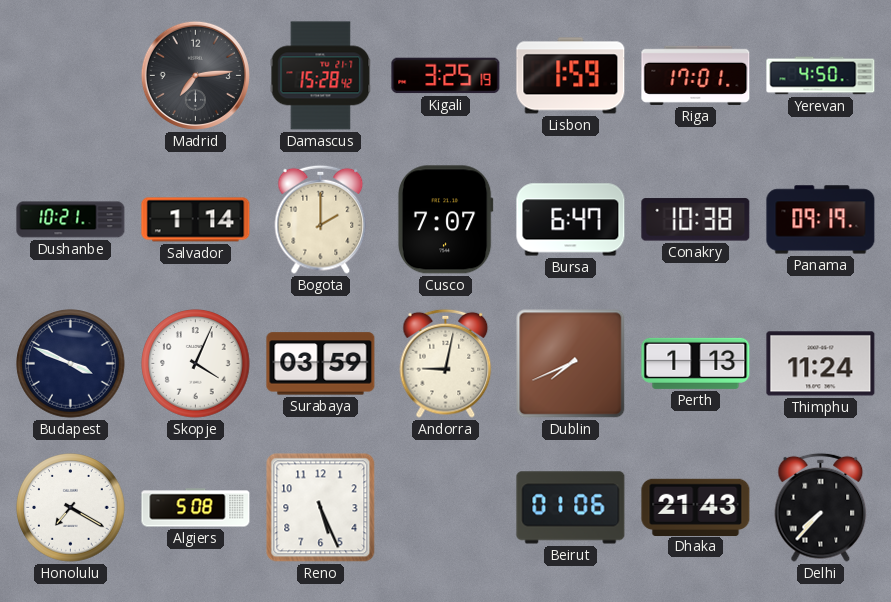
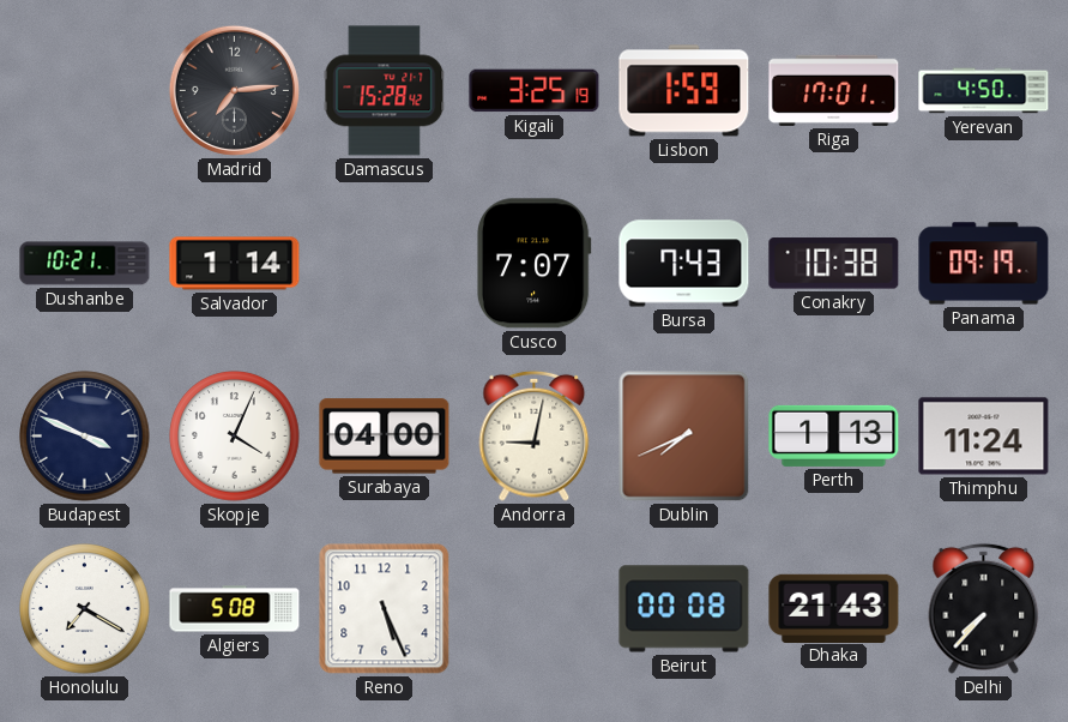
Bogota: 2:00 -> none (321, 219)
Bursa: 6:47 -> 7:43 (684, 264)
Surabaya: 03:59 -> 04:00 (385, 437)
Beirut: 01:06 -> 00:08 (684, 609)
